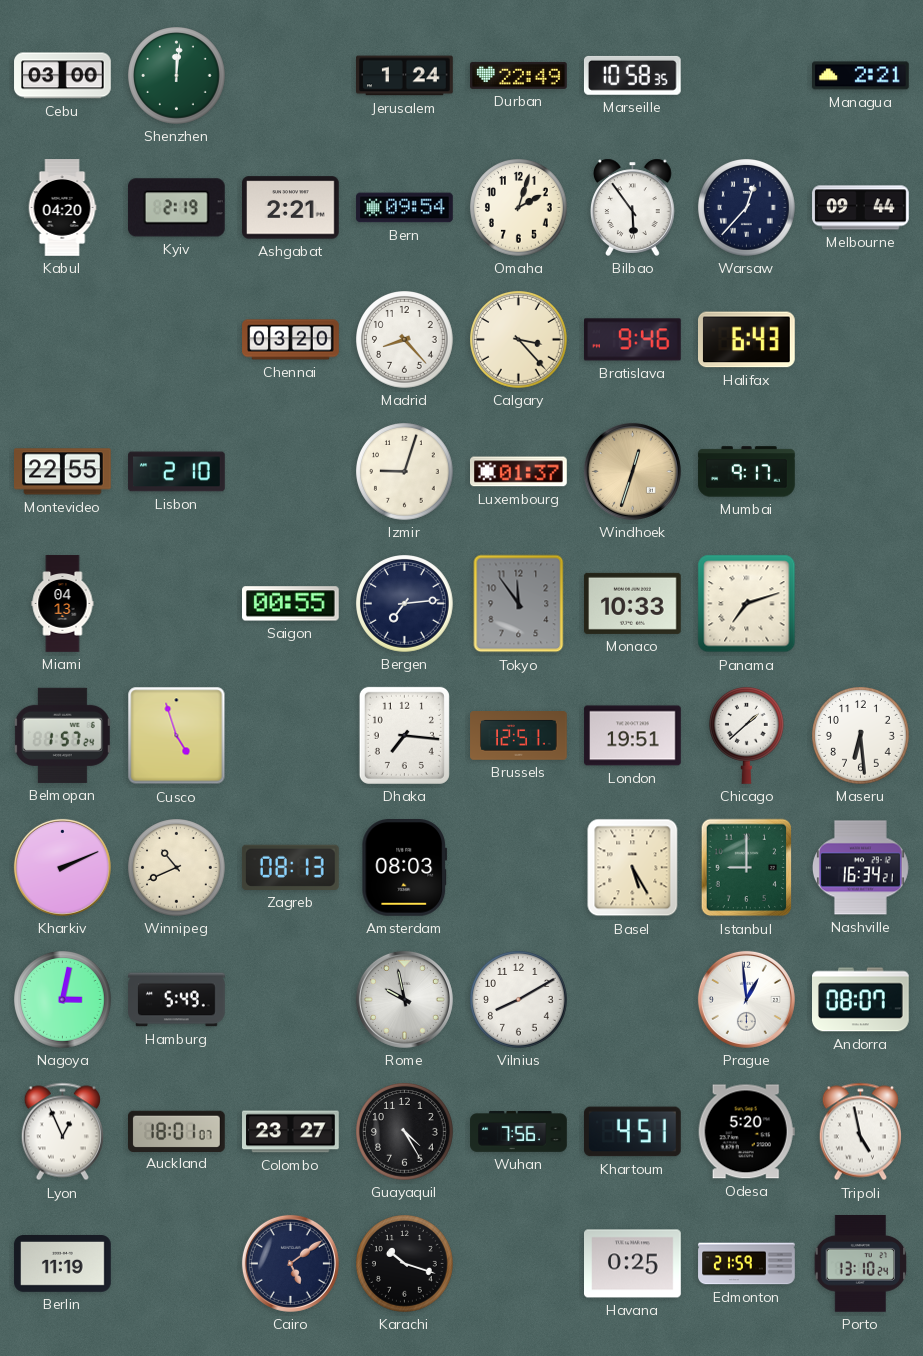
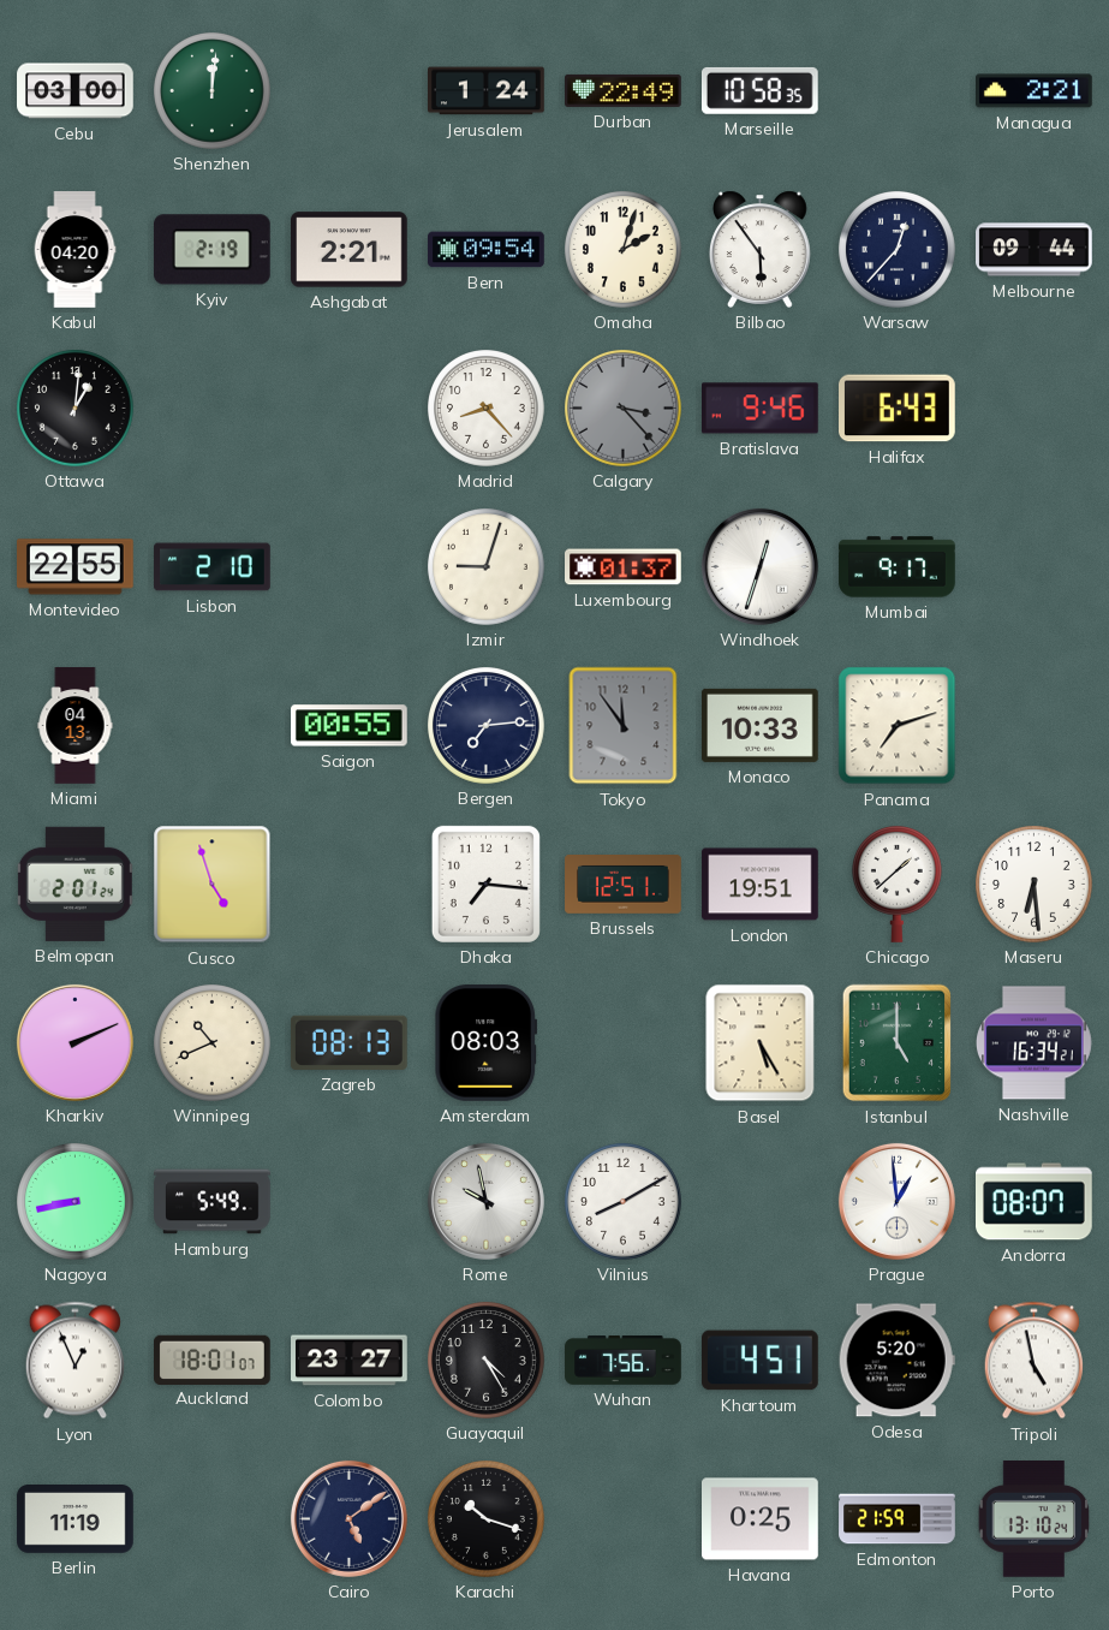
Ottawa: none -> 1:01 (76, 409)
Chennai: 03:20 -> none (291, 340)
Calgary dial: cream -> grey (624, 409)
Windhoek dial: champagne -> white (759, 566)
Belmopan: 1:57 -> 2:01 (74, 884)
Istanbul: 9:00 -> 5:00 (898, 1043)
Nagoya: 3:02 -> 8:43 (76, 1202)
